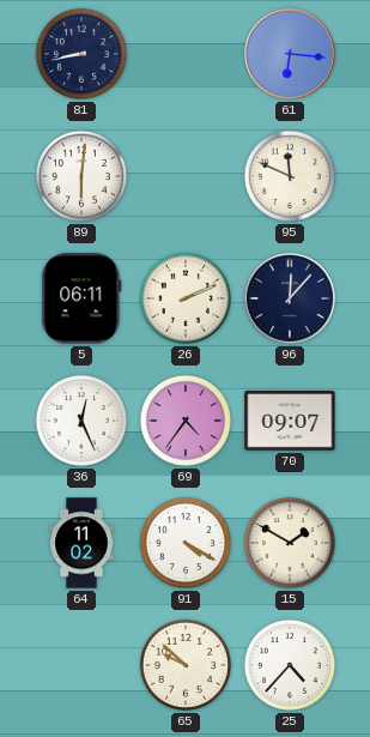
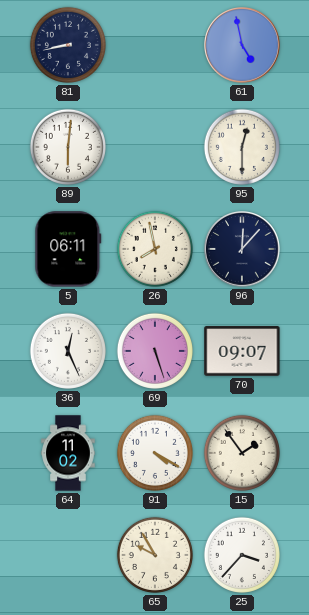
61: 6:16 -> 4:58 (242, 45)
95: 11:49 -> 12:30 (242, 147)
26: 2:11 -> 7:58 (155, 249)
69: 4:36 -> 5:27 (155, 351)
15: 1:50 -> 1:54 (242, 453)
65: 9:52 -> 9:55 (155, 555)
25: 4:37 -> 3:37 (242, 555)
